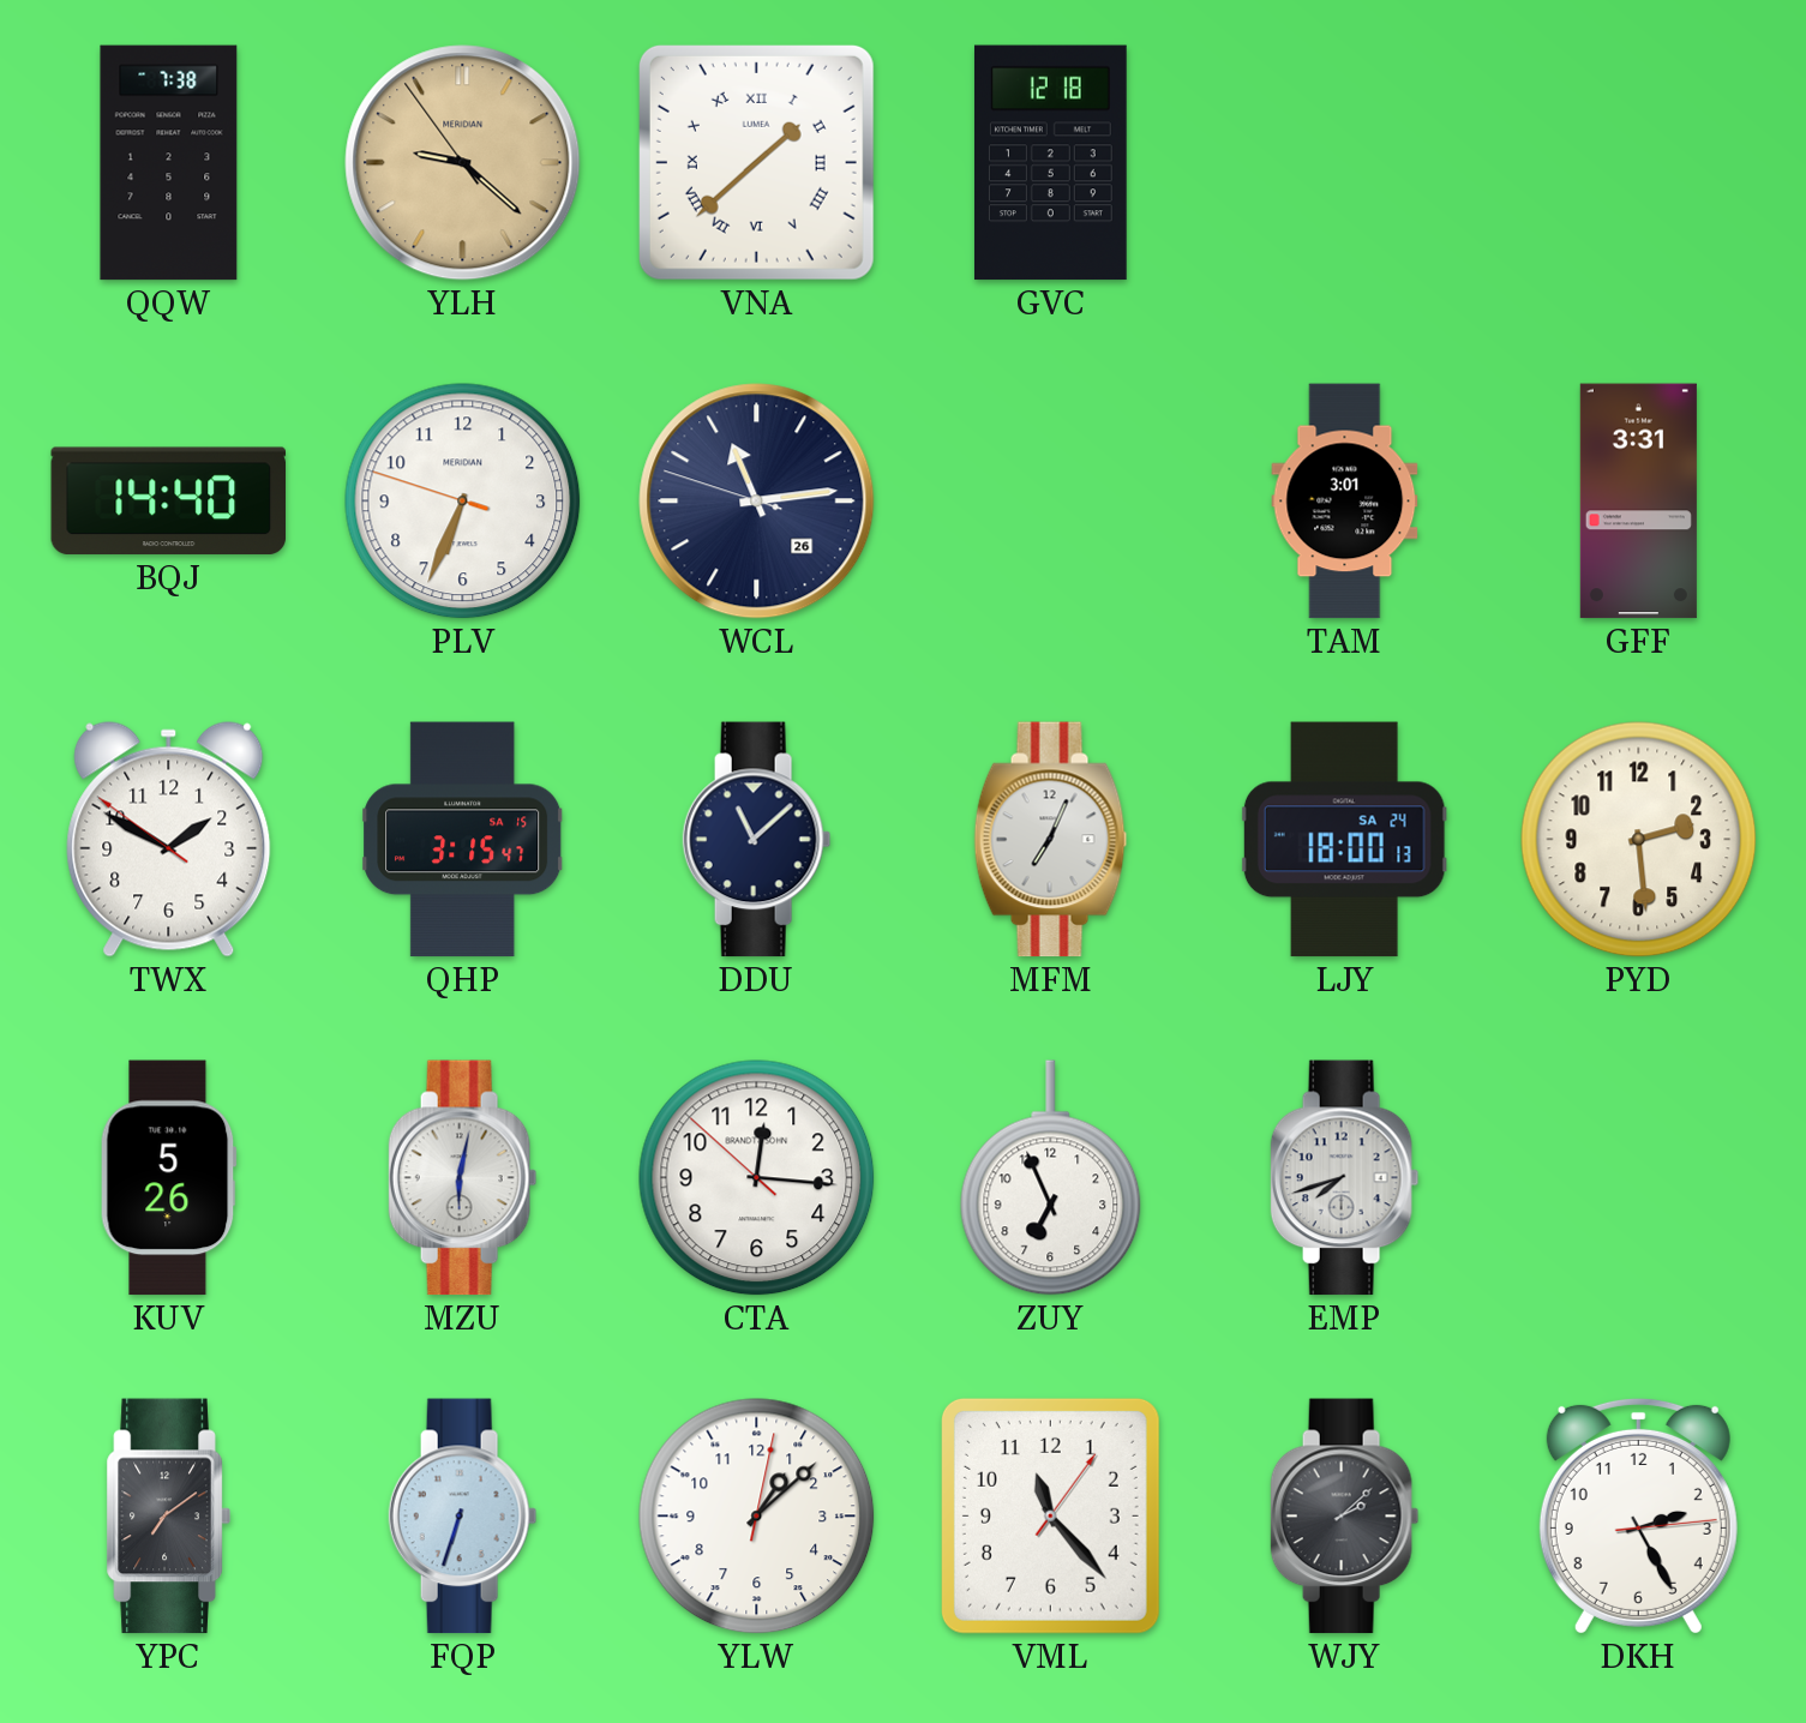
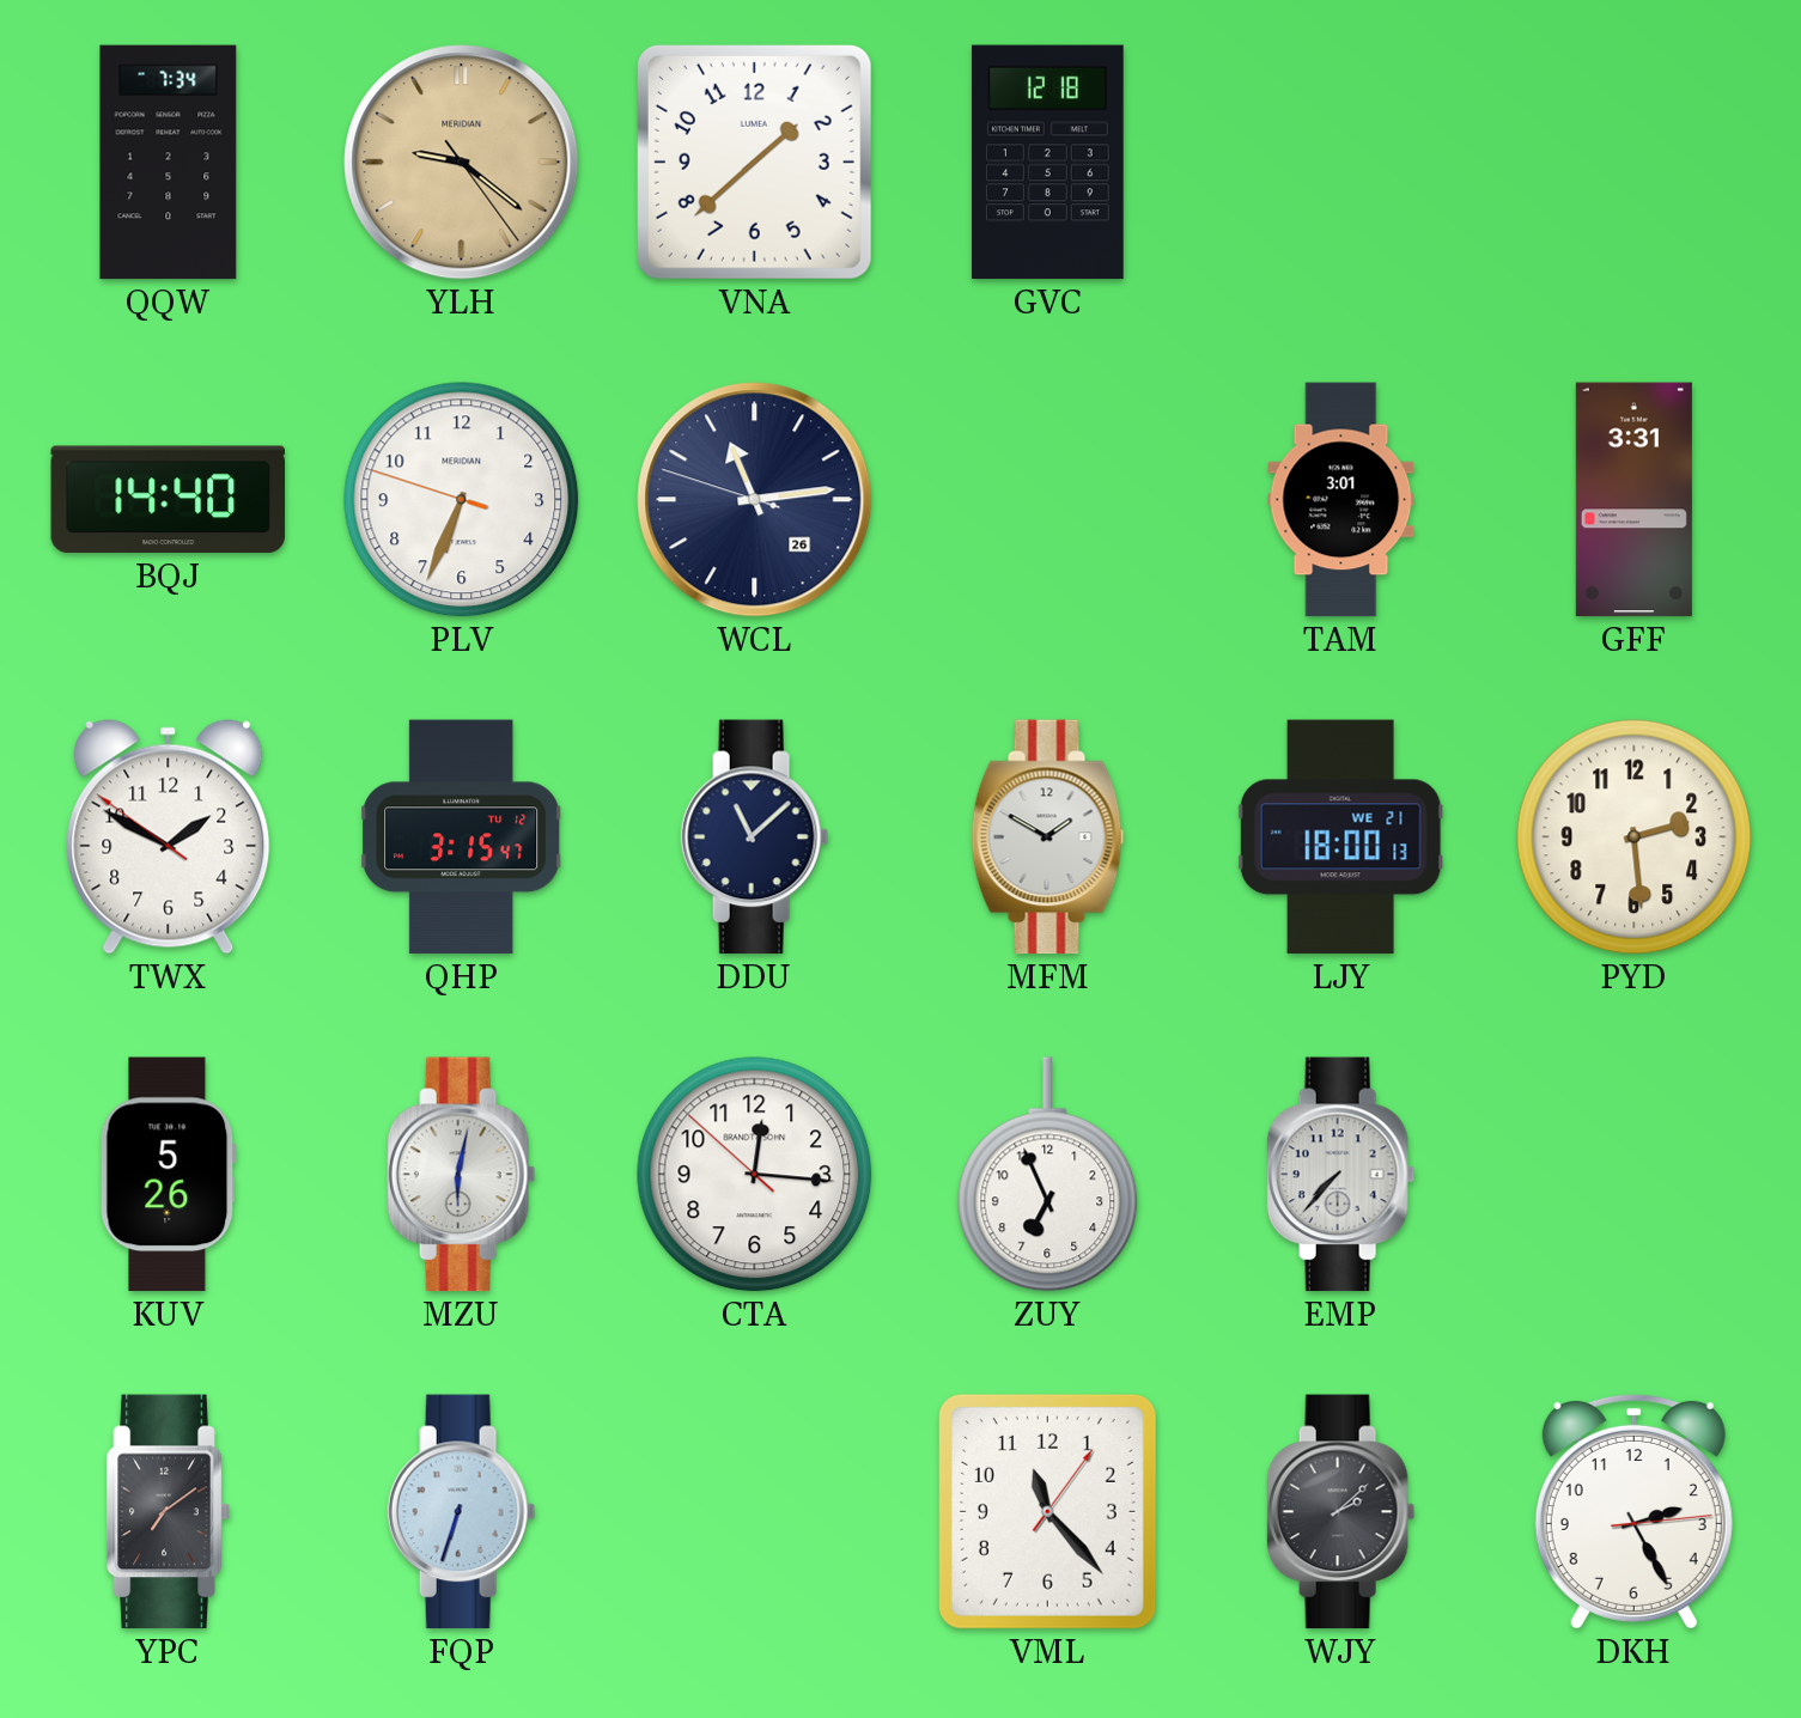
QQW: 7:38 -> 7:34 (169, 163)
YLH: 9:21:54 -> 9:21:24 (462, 163)
VNA numerals: Roman -> Arabic (754, 162)
QHP date: SA 15 -> TU 12 (462, 837)
MFM: 7:04 -> 1:50 (1048, 837)
LJY date: SA 24 -> WE 21 (1340, 837)
EMP: 7:42 -> 7:37 (1341, 1175)
YLW: 1:08 -> none (757, 1517)
